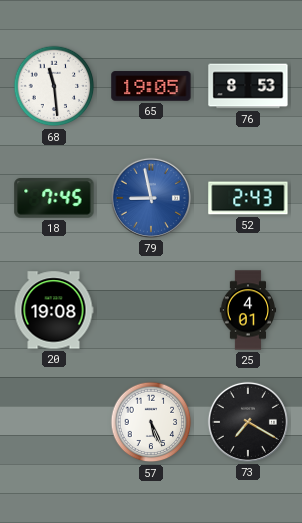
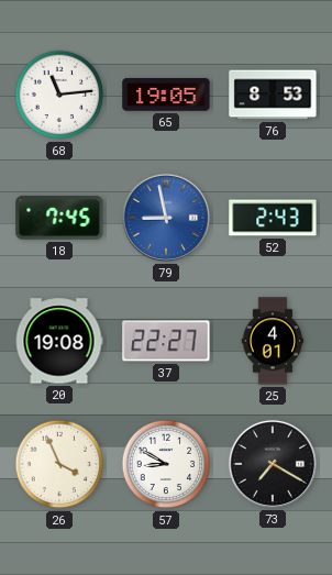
68: 11:29 -> 11:14 (59, 95)
37: none -> 22:27 (166, 341)
26: none -> 3:56 (59, 464)
57: 5:26 -> 8:50 (166, 464)
